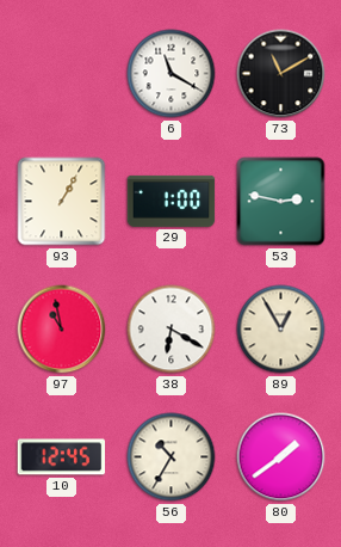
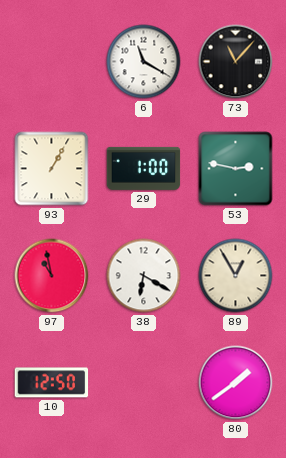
73: 11:10 -> 11:07 (236, 62)
10: 12:45 -> 12:50 (52, 383)
56: 10:35 -> none (172, 457)
